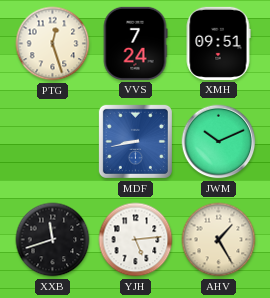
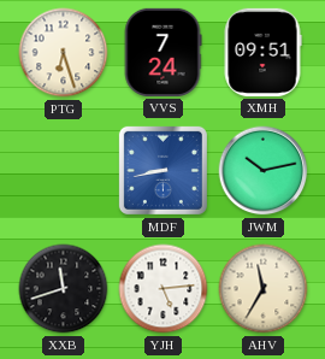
PTG: 12:27 -> 6:27 (64, 53)
JWM: 10:11 -> 10:13 (264, 171)
AHV: 1:25 -> 11:35 (264, 289)
